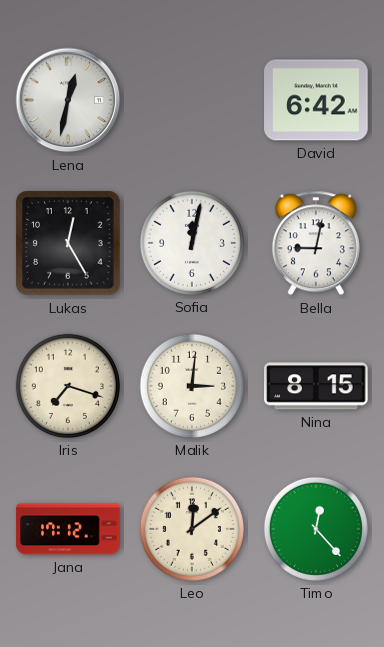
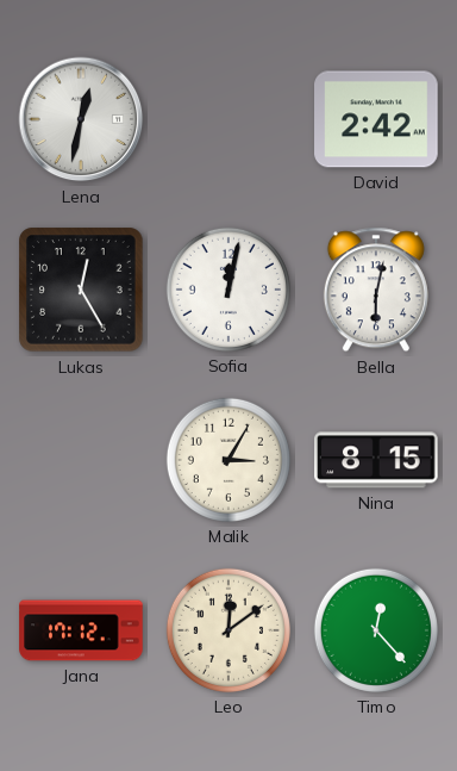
David: 6:42 -> 2:42 (376, 119)
Bella: 9:02 -> 6:02 (376, 290)
Iris: 7:18 -> none (68, 386)
Malik: 3:01 -> 3:05 (228, 460)
